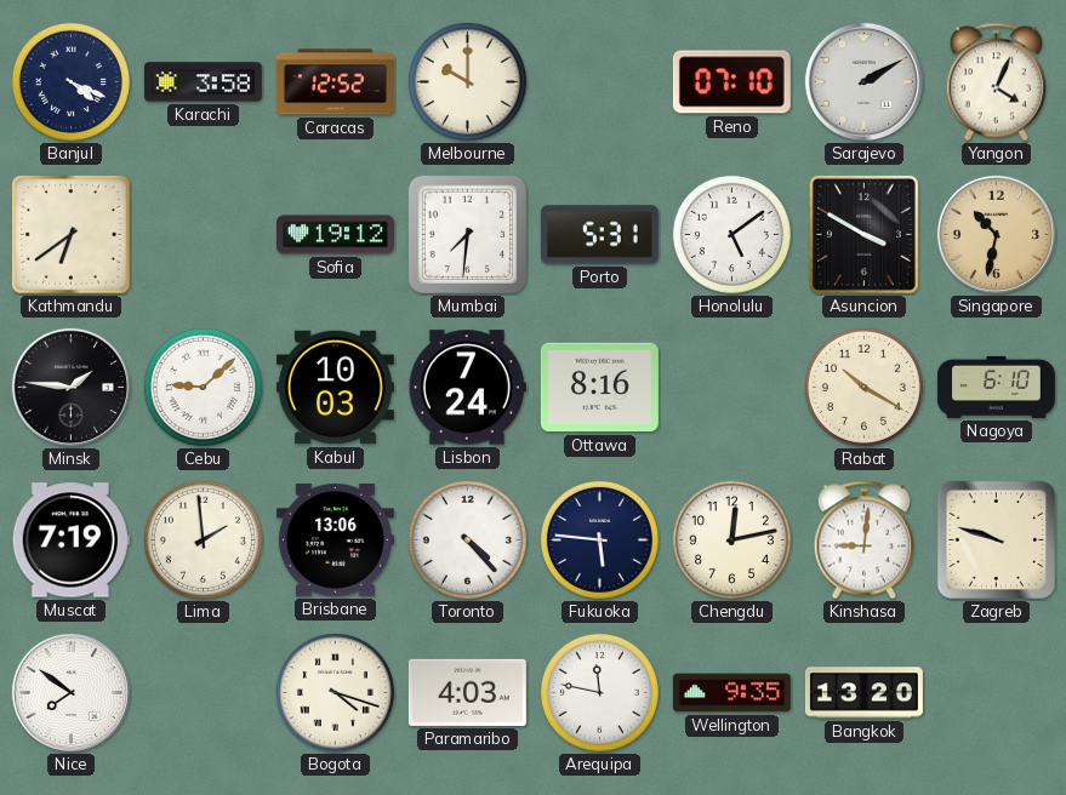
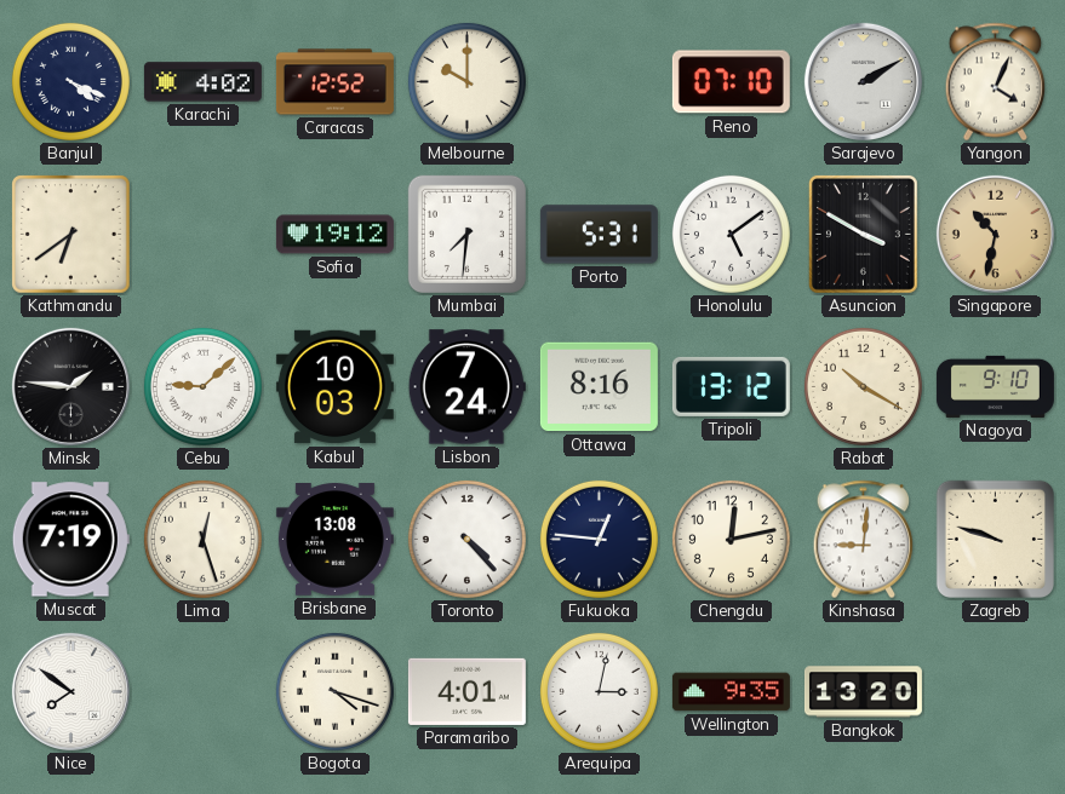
Karachi: 3:58 -> 4:02 (202, 82)
Tripoli: none -> 13:12 (731, 386)
Nagoya: 6:10 -> 9:10 (995, 386)
Lima: 1:59 -> 12:27 (202, 539)
Brisbane: 13:06 -> 13:08 (334, 540)
Fukuoka: 5:46 -> 12:46 (599, 539)
Paramaribo: 4:03 -> 4:01 (466, 691)
Arequipa: 11:47 -> 3:02 (599, 691)
